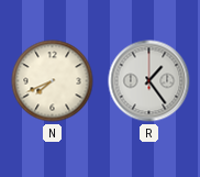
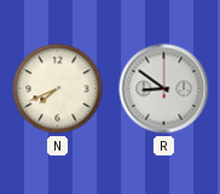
R: 1:24 -> 8:51 (164, 89)
